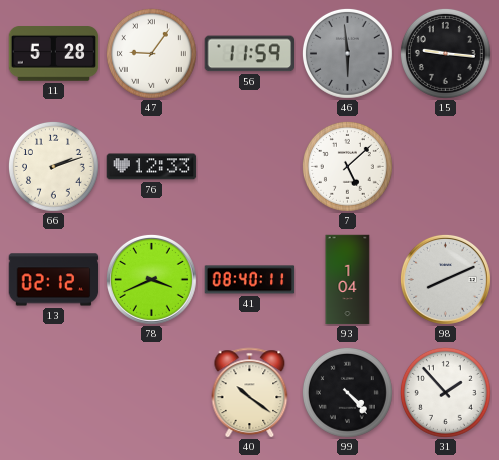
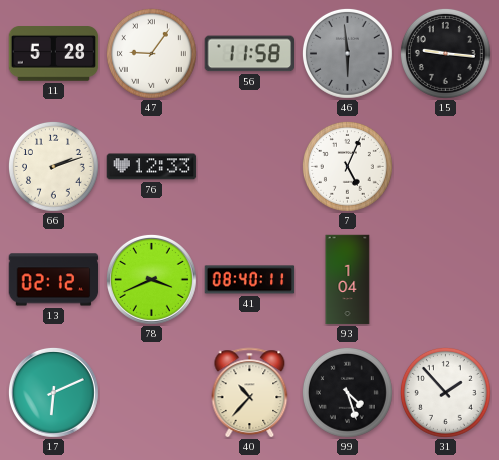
56: 11:59 -> 11:58 (250, 54)
7: 5:08 -> 5:04 (347, 166)
98: 8:11 -> none (445, 279)
17: none -> 6:11 (53, 392)
40: 10:21 -> 10:37 (250, 393)
99: 4:23 -> 4:27 (347, 392)
